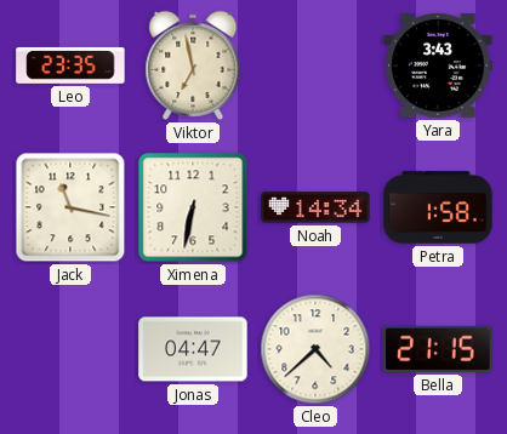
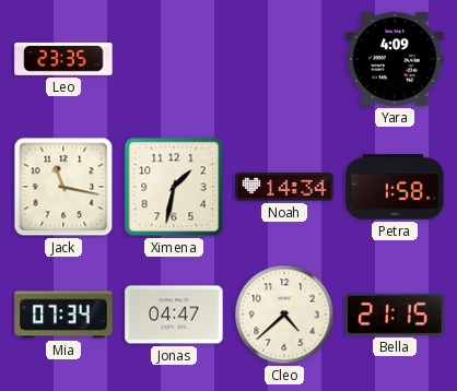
Viktor: 6:58 -> none (193, 65)
Yara: 3:43 -> 4:09 (395, 59)
Ximena: 6:32 -> 1:32 (174, 187)
Mia: none -> 07:34 (63, 315)
